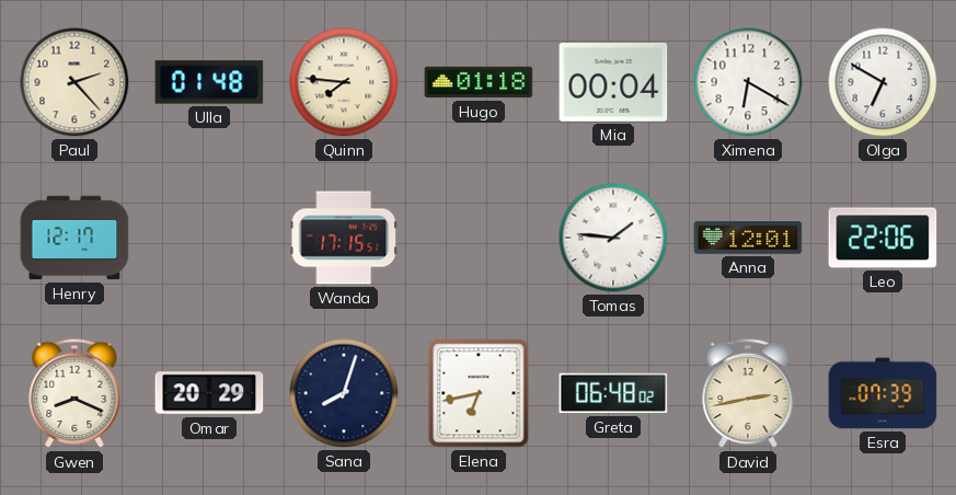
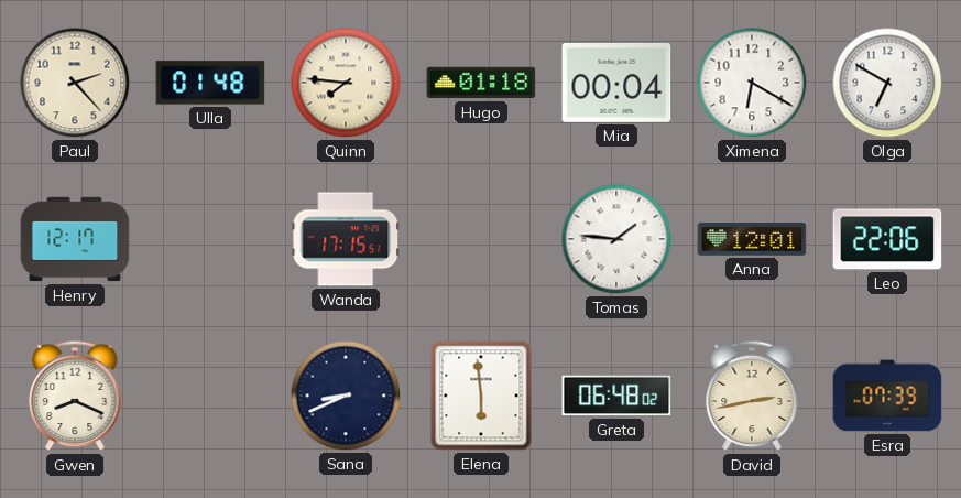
Omar: 20:29 -> none (209, 393)
Sana: 8:03 -> 8:41 (346, 396)
Elena: 6:43 -> 5:59 (481, 396)
